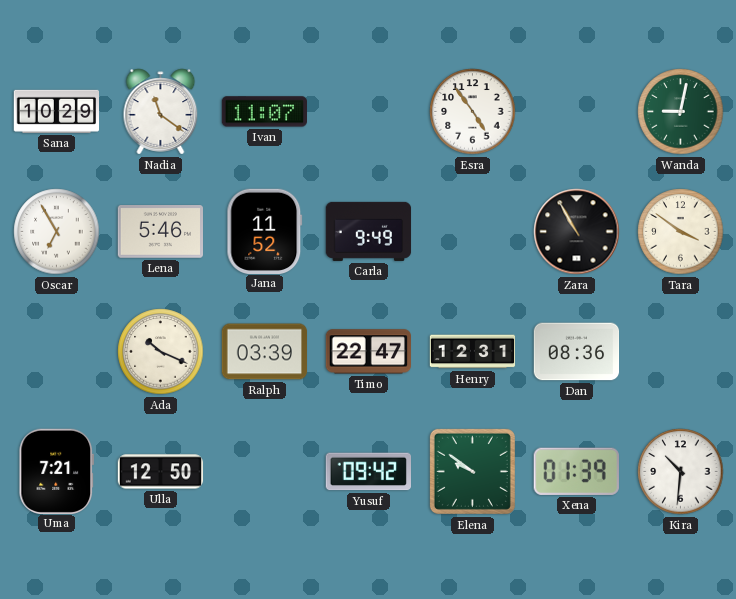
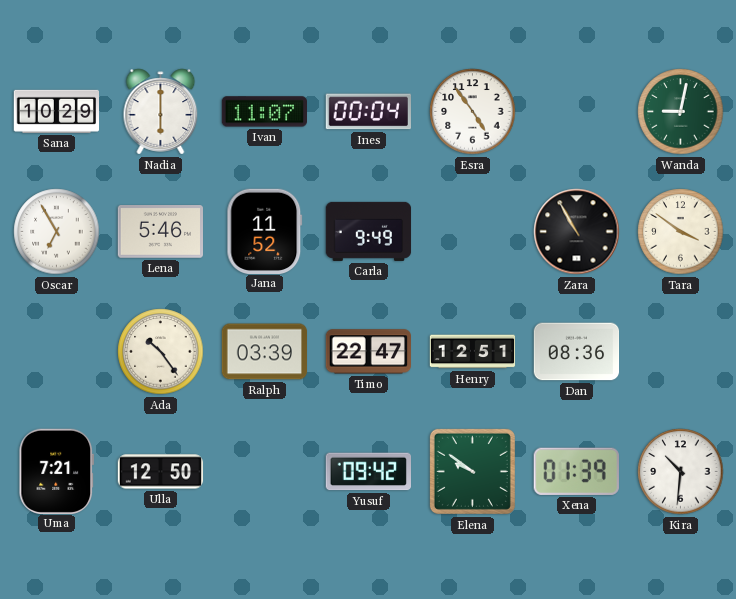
Nadia: 11:21 -> 6:00 (161, 112)
Ines: none -> 00:04 (368, 112)
Ada: 10:19 -> 10:24 (161, 352)
Henry: 12:31 -> 12:51 (473, 352)
